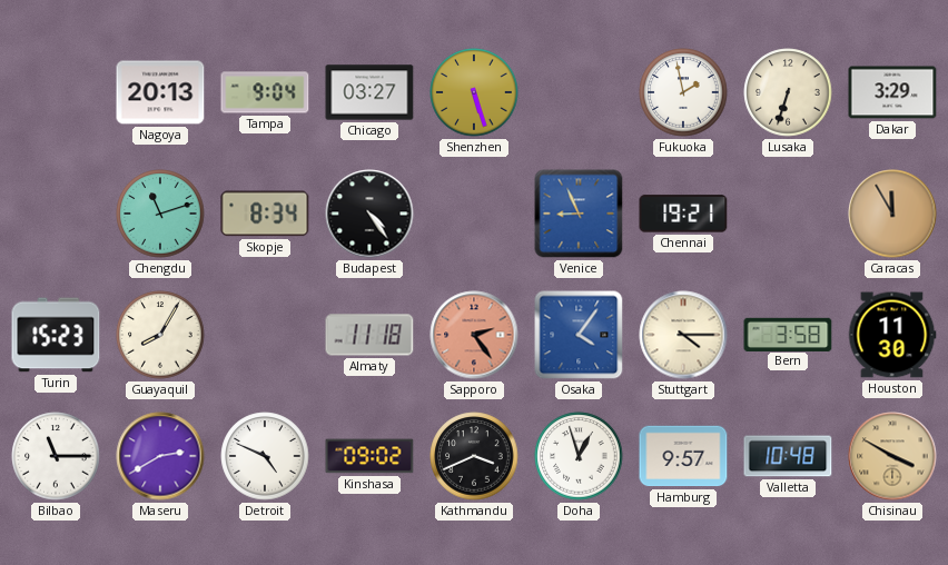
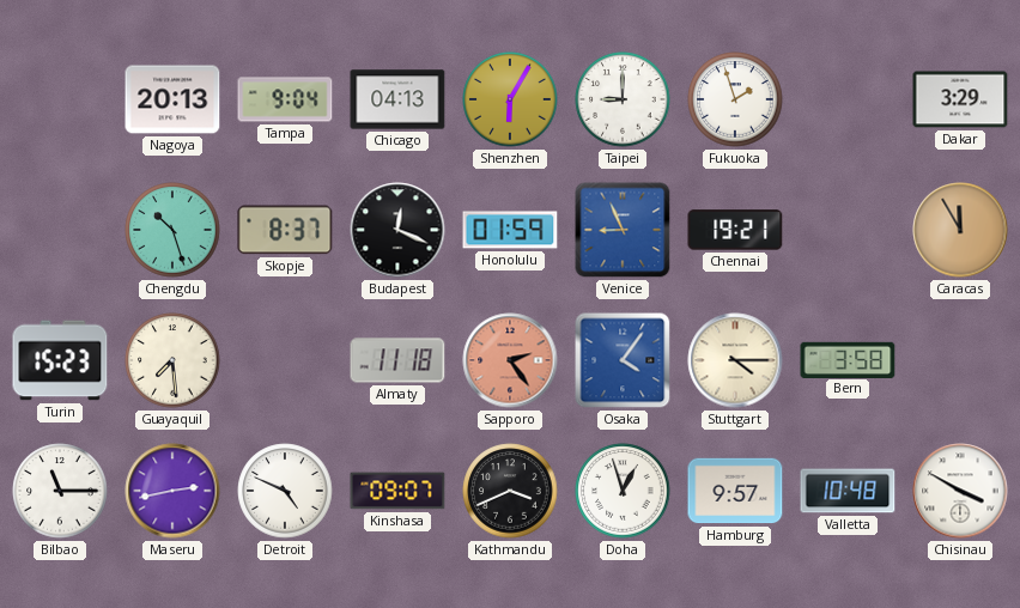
Chicago: 03:27 -> 04:13 (397, 99)
Shenzhen: 5:27 -> 6:05 (510, 99)
Taipei: none -> 9:00 (623, 99)
Fukuoka: 1:58 -> 1:57 (735, 99)
Lusaka: 6:33 -> none (788, 92)
Chengdu: 11:12 -> 10:27 (172, 230)
Skopje: 8:34 -> 8:37 (285, 230)
Budapest: 4:24 -> 12:19 (397, 230)
Honolulu: none -> 01:59 (510, 230)
Guayaquil: 8:05 -> 7:29 (172, 360)
Houston: 11:30 -> none (892, 335)
Maseru: 2:40 -> 2:43 (172, 491)
Kinshasa: 09:02 -> 09:07 (397, 491)
Chisinau dial: champagne -> white (960, 491)
